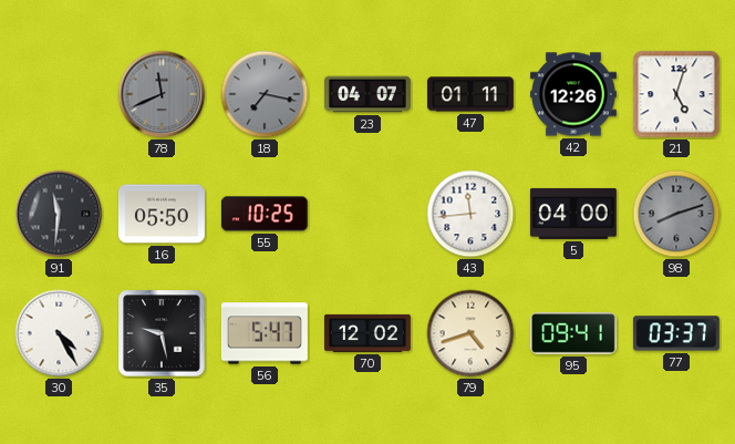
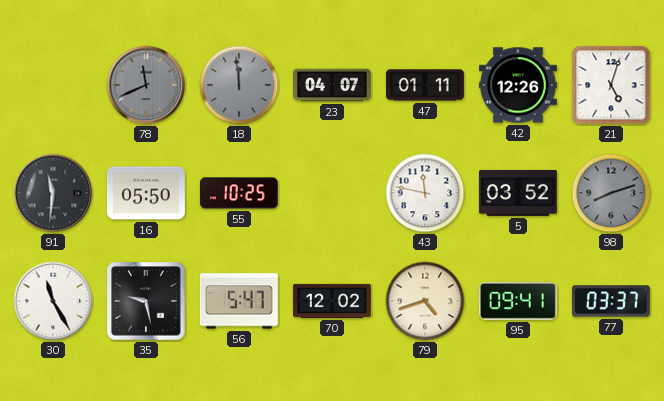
18: 7:17 -> 11:59 (239, 85)
43: 11:44 -> 11:47 (425, 193)
5: 04:00 -> 03:52 (518, 193)
30: 4:25 -> 11:25 (53, 301)
